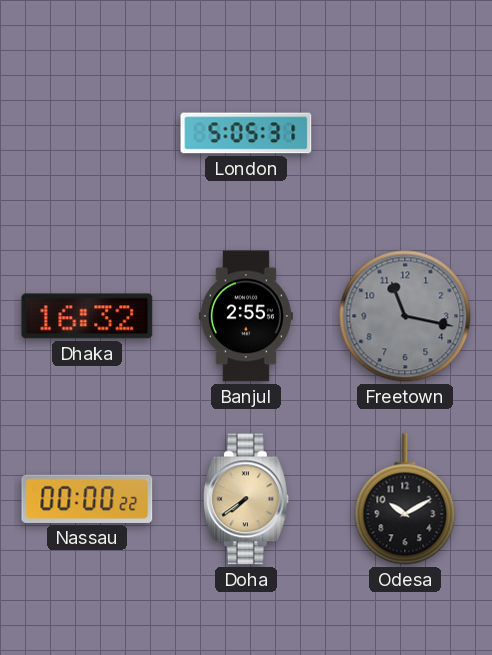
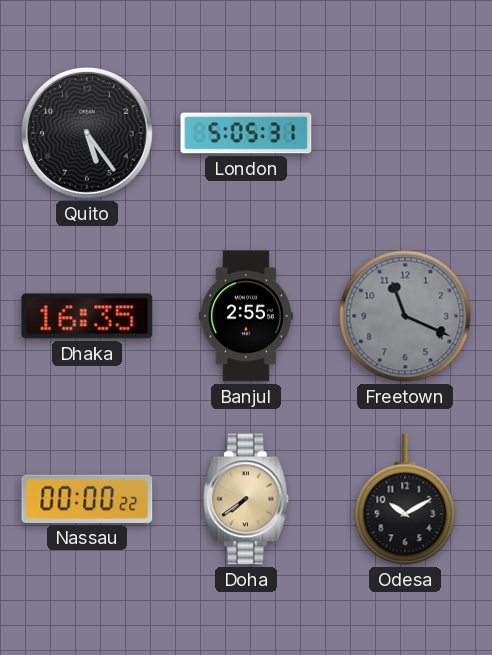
Quito: none -> 5:24 (87, 133)
Dhaka: 16:32 -> 16:35 (87, 316)
Freetown: 11:17 -> 11:19 (405, 316)
